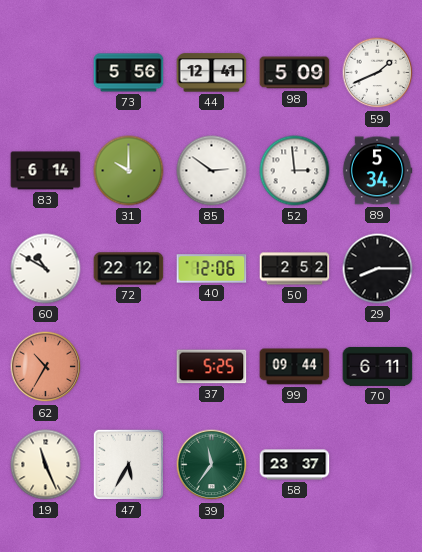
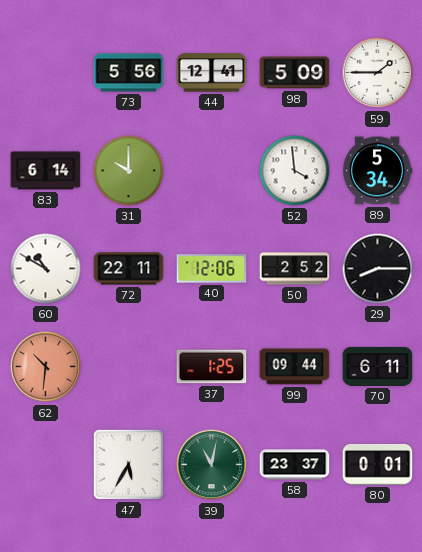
59: 1:41 -> 1:45 (378, 73)
85: 2:51 -> none (212, 171)
52: 2:59 -> 3:59 (295, 171)
72: 22:12 -> 22:11 (129, 269)
62: 10:35 -> 10:31 (46, 367)
37: 5:25 -> 1:25 (212, 367)
19: 11:26 -> none (46, 465)
39: 11:36 -> 11:02 (212, 465)
80: none -> 0:01 (378, 465)
